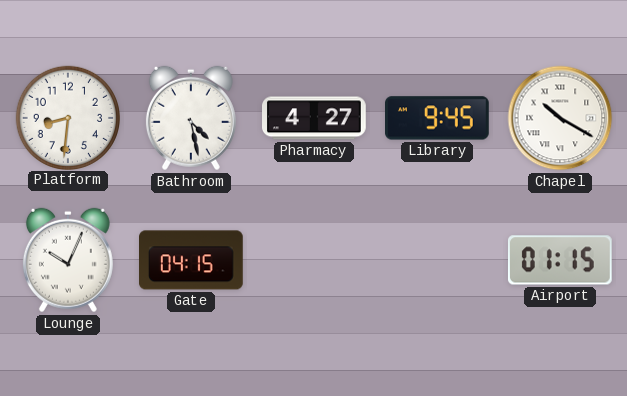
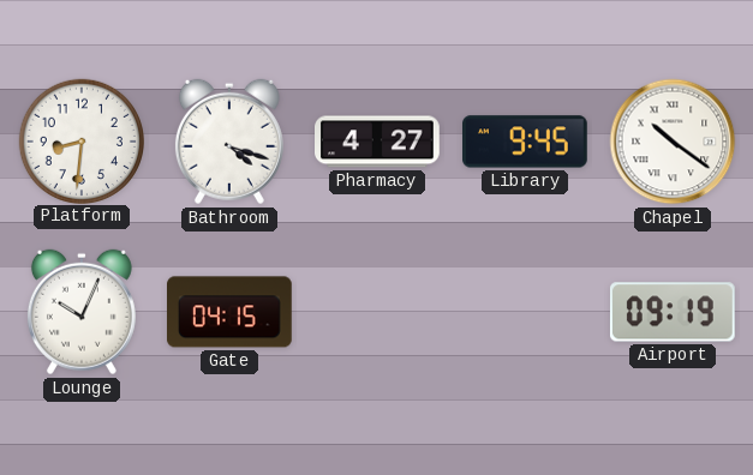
Bathroom: 4:28 -> 4:18 (229, 142)
Chapel: 10:20 -> 10:21 (673, 142)
Airport: 01:15 -> 09:19 (673, 312)
